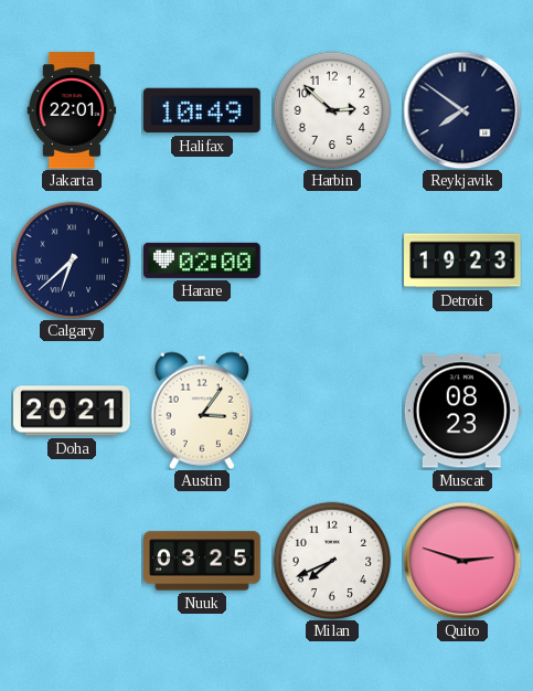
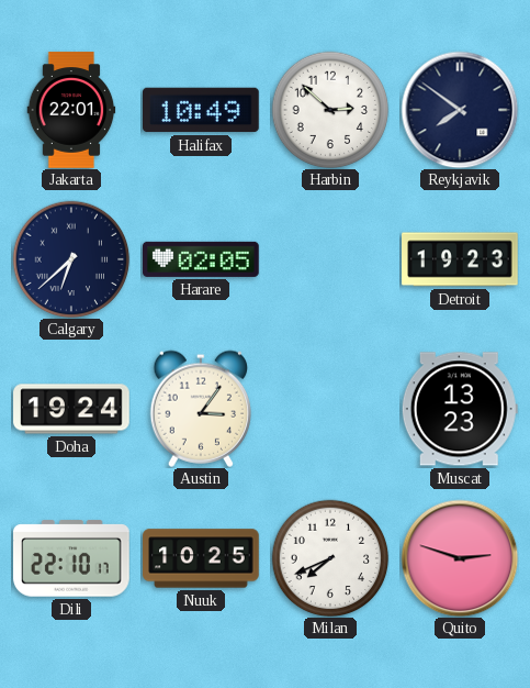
Harare: 02:00 -> 02:05 (202, 259)
Doha: 20:21 -> 19:24 (71, 409)
Muscat: 08:23 -> 13:23 (460, 409)
Dili: none -> 22:10 (72, 558)
Nuuk: 03:25 -> 10:25 (201, 558)
